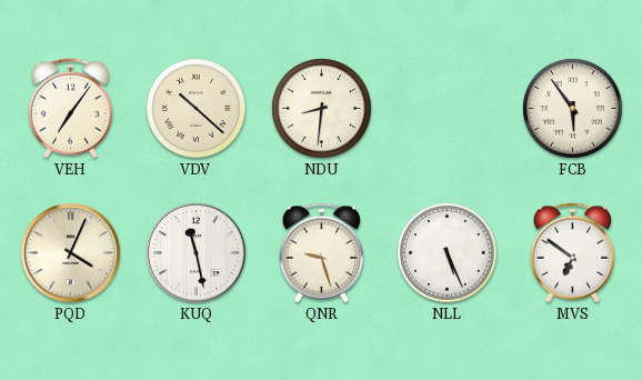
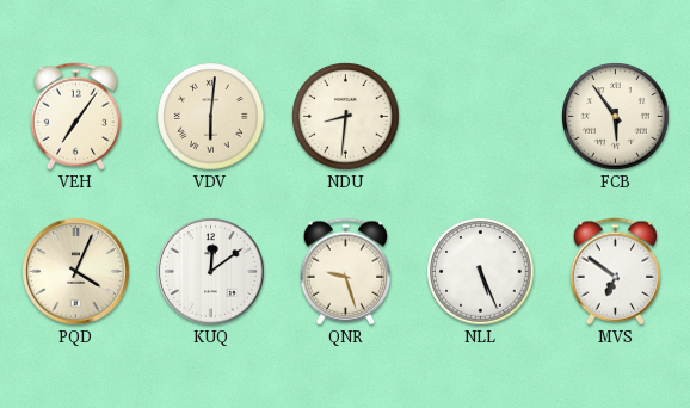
VDV: 10:22 -> 6:01 (211, 117)
KUQ: 11:28 -> 12:09 (211, 272)
